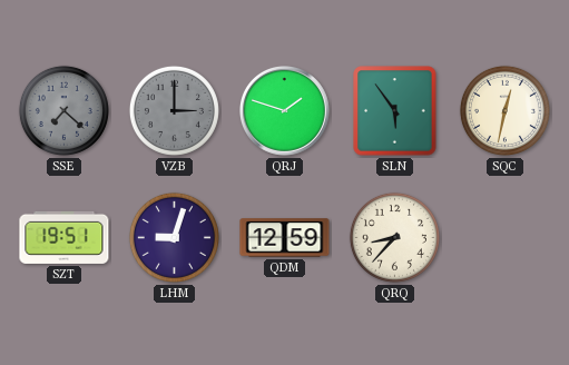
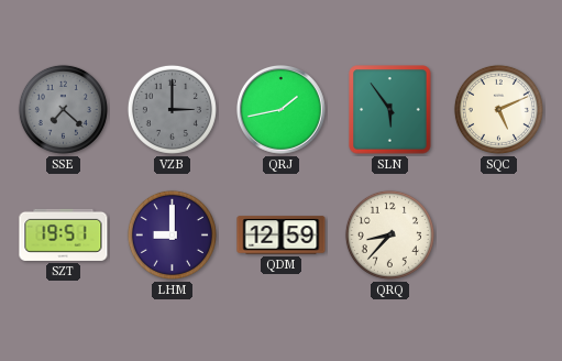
QRJ: 1:48 -> 1:43 (282, 110)
SQC: 12:32 -> 5:11 (498, 109)
LHM: 9:03 -> 9:00 (172, 234)
